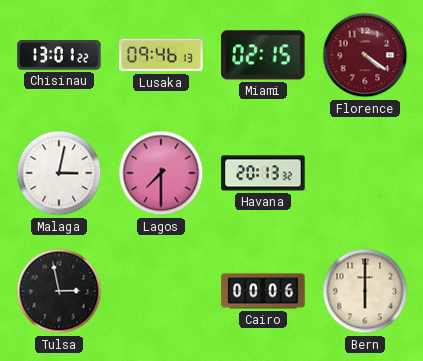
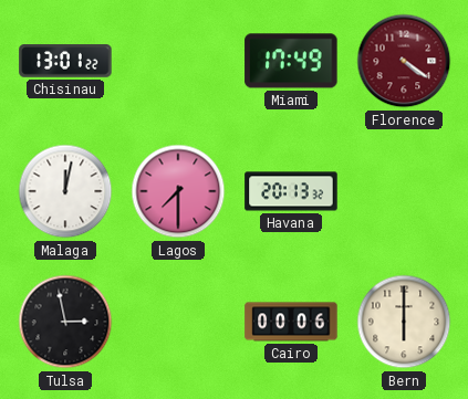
Lusaka: 09:46 -> none (161, 55)
Miami: 02:15 -> 17:49 (291, 61)
Malaga: 3:02 -> 12:02 (65, 191)
